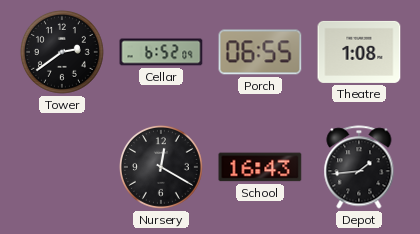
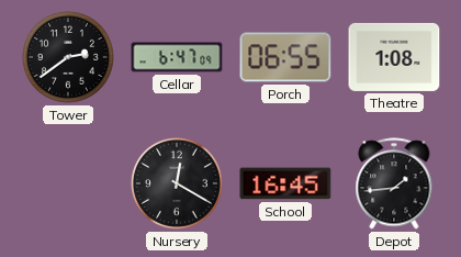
Cellar: 6:52 -> 6:47 (177, 57)
School: 16:43 -> 16:45 (285, 183)
